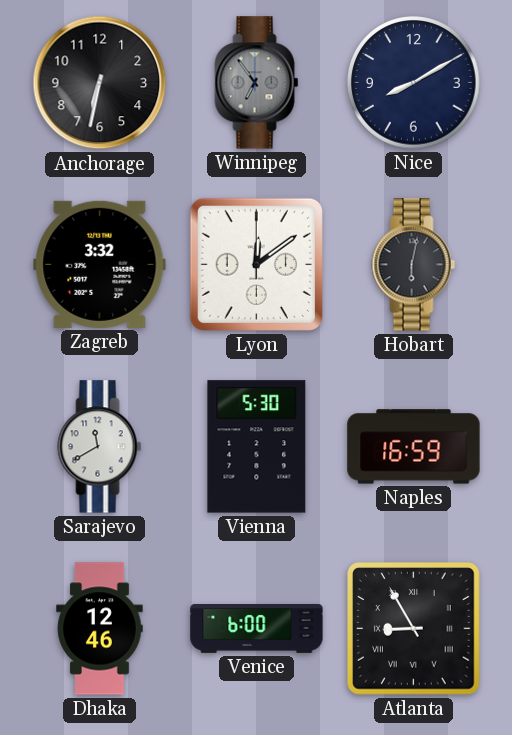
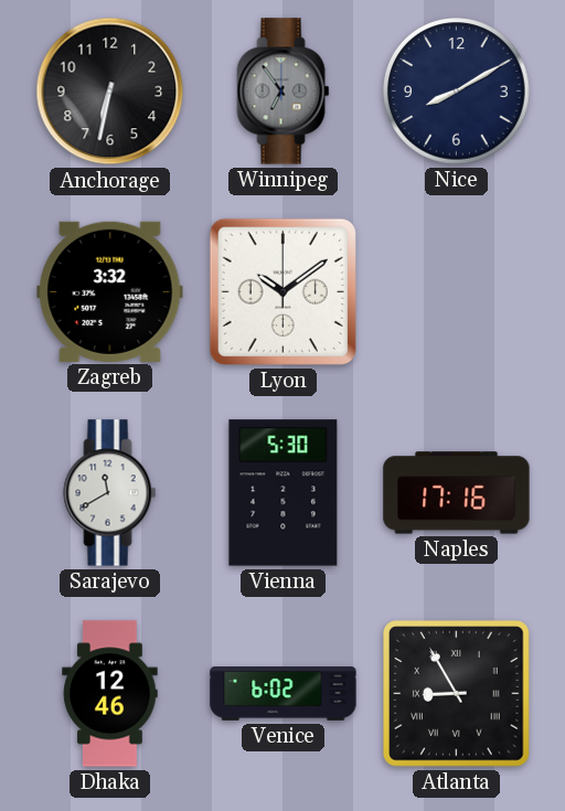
Lyon: 12:09 -> 10:09 (282, 291)
Hobart: 6:02 -> none (414, 265)
Naples: 16:59 -> 17:16 (457, 493)
Venice: 6:00 -> 6:02 (284, 694)
